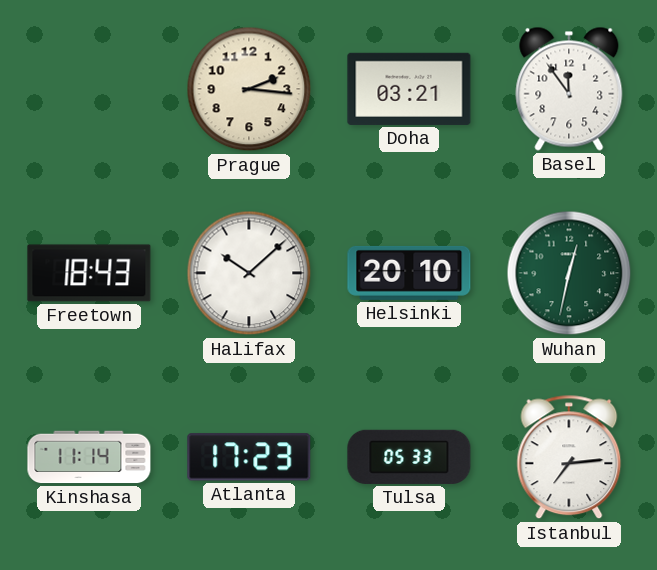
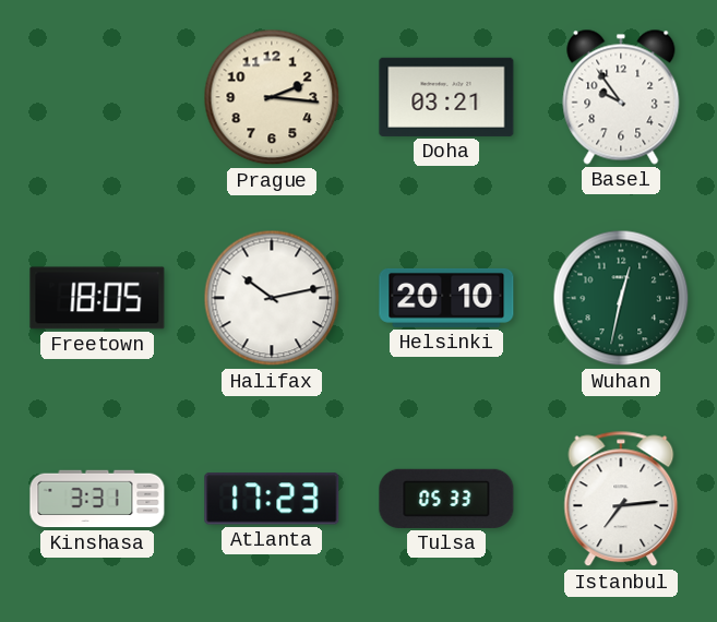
Basel: 11:54 -> 9:54 (621, 97)
Freetown: 18:43 -> 18:05 (97, 298)
Halifax: 10:08 -> 10:13 (272, 298)
Kinshasa: 11:14 -> 3:31 (97, 499)
